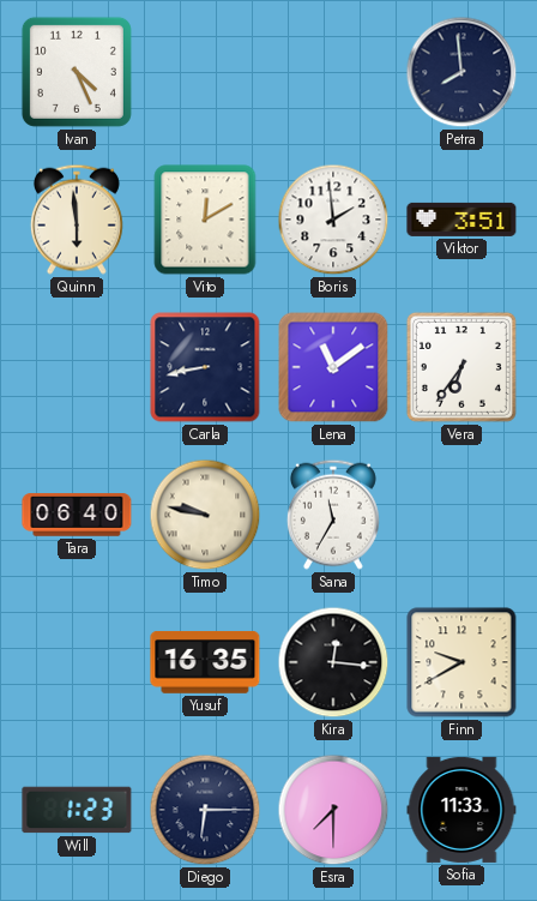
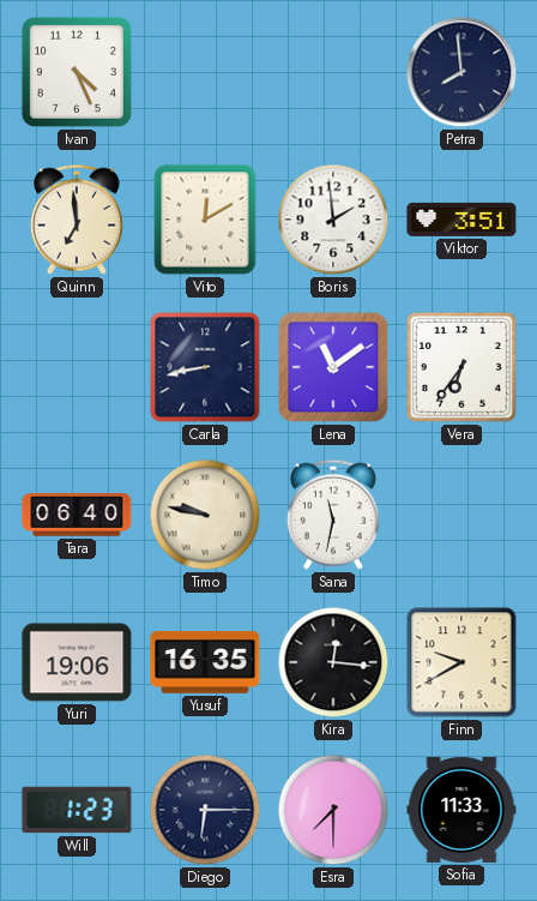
Quinn: 5:59 -> 6:59 (77, 220)
Sana: 11:35 -> 11:32 (333, 515)
Yuri: none -> 19:06 (77, 662)
